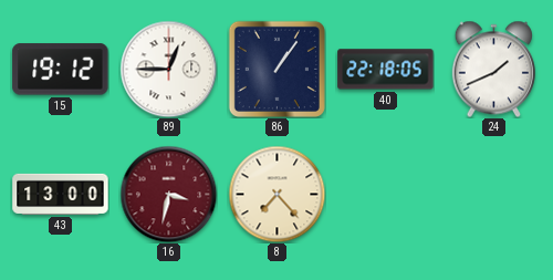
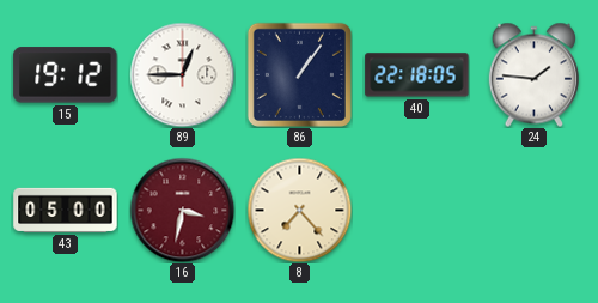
24: 1:41 -> 1:46 (533, 74)
43: 13:00 -> 05:00 (66, 210)
